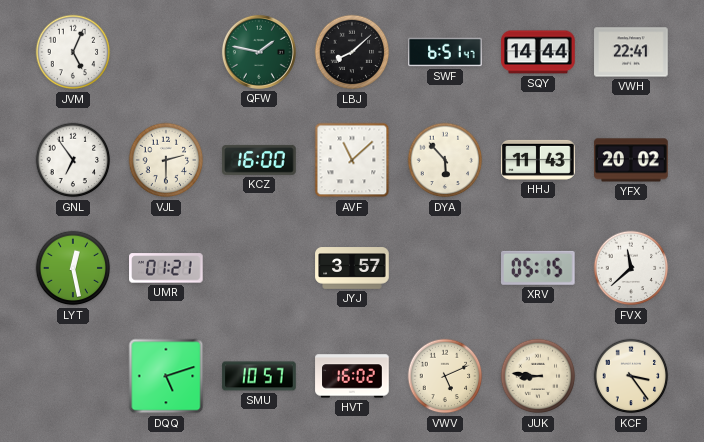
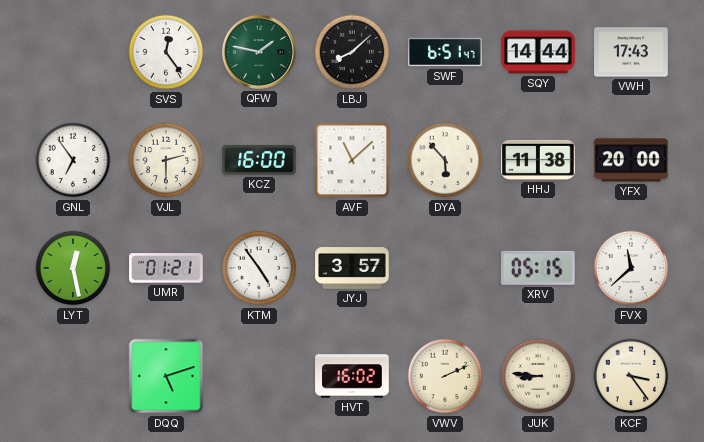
JVM: 5:04 -> none (73, 52)
SVS: none -> 12:24 (166, 52)
VWH: 22:41 -> 17:43 (631, 52)
HHJ: 11:43 -> 11:38 (538, 160)
YFX: 20:02 -> 20:00 (631, 160)
KTM: none -> 4:54 (259, 268)
SMU: 10:57 -> none (259, 376)
VWV: 5:11 -> 2:11 (445, 376)
